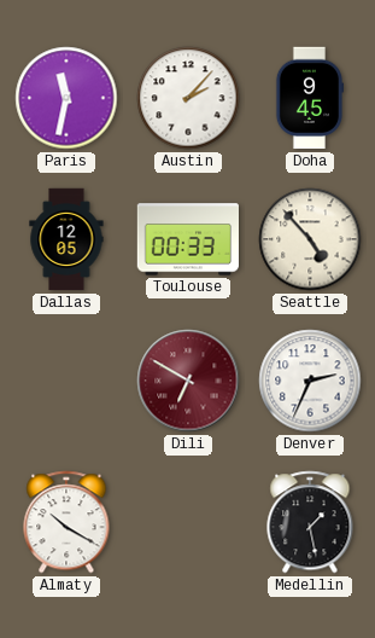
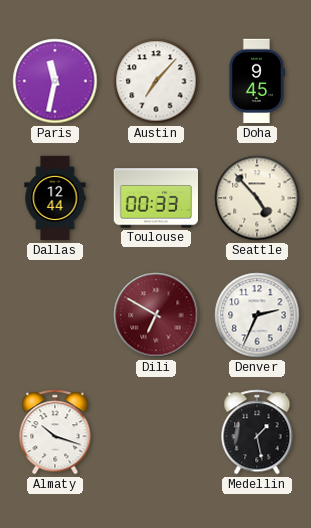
Austin: 2:07 -> 7:07 (156, 81)
Dallas: 12:05 -> 12:44 (55, 198)
Almaty: 10:20 -> 10:18 (55, 432)
